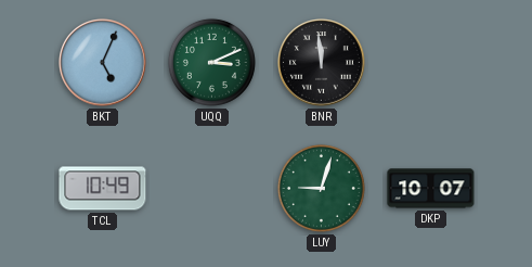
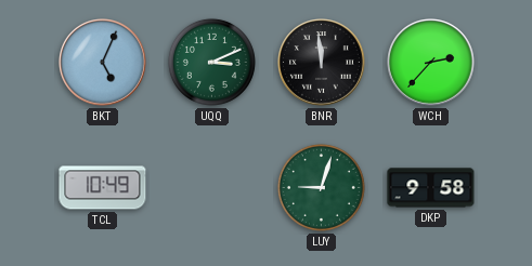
WCH: none -> 2:37 (431, 63)
DKP: 10:07 -> 9:58 (431, 188)
